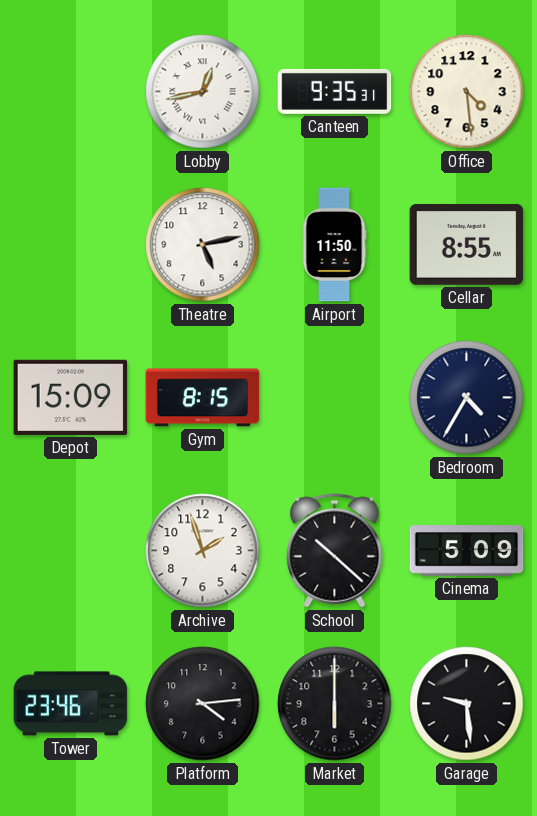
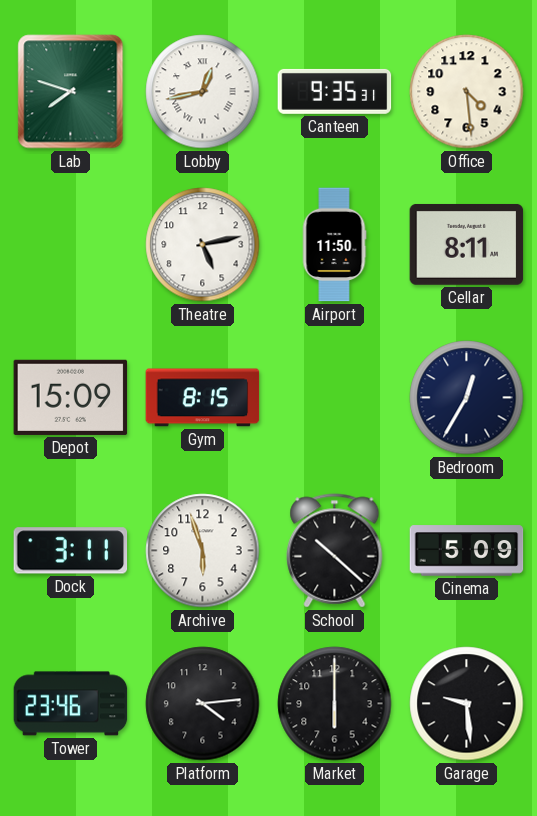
Lab: none -> 7:48 (71, 92)
Cellar: 8:55 -> 8:11 (467, 244)
Bedroom: 4:35 -> 12:35 (467, 398)
Dock: none -> 3:11 (71, 551)
Archive: 1:57 -> 5:57 (203, 551)
